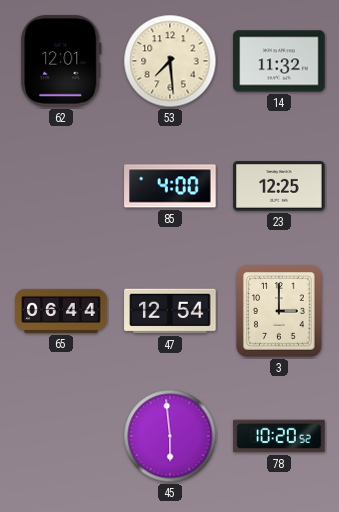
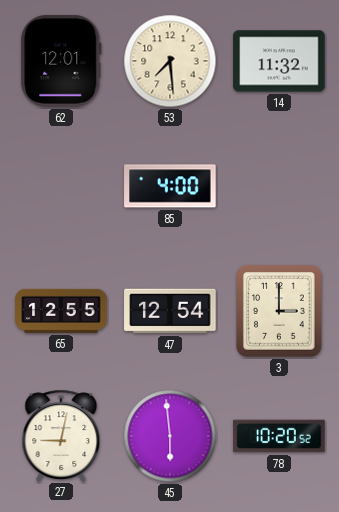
23: 12:25 -> none (279, 186)
65: 06:44 -> 12:55 (61, 311)
27: none -> 9:02 (61, 435)
